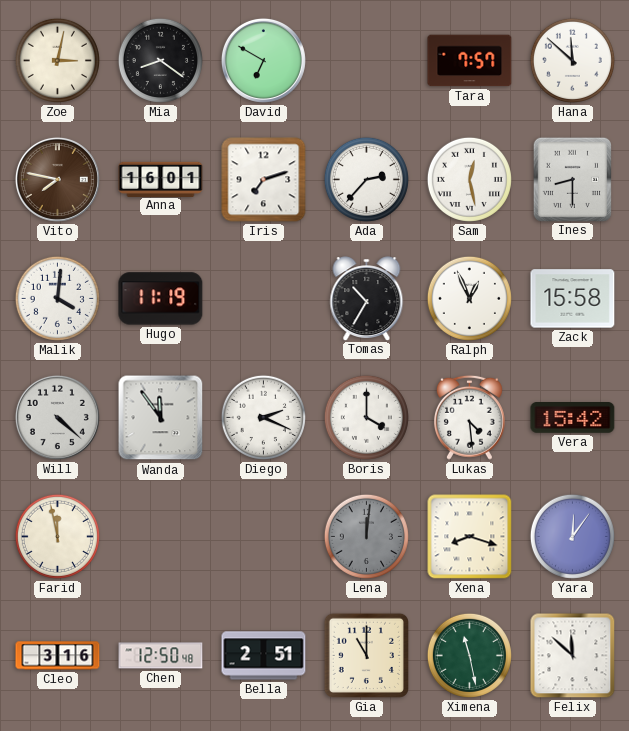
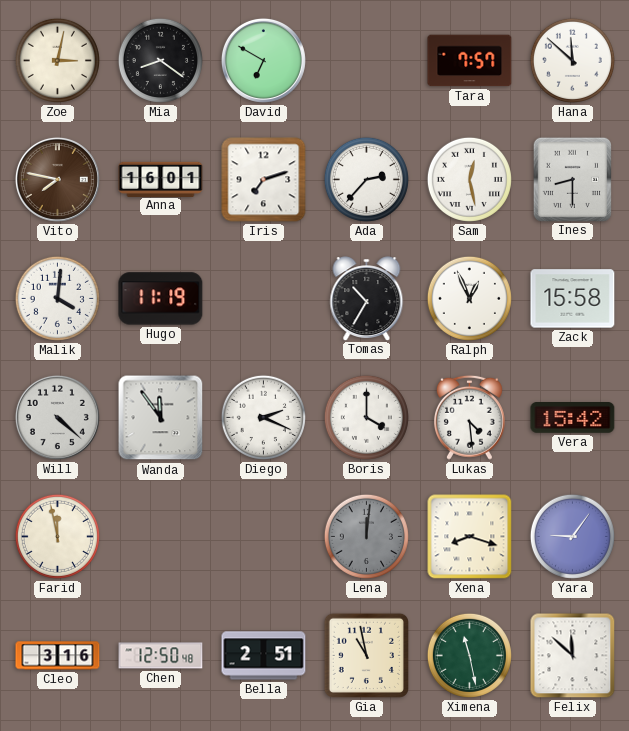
Yara: 12:06 -> 9:06 (572, 536)
Gia: 11:00 -> 10:58 (366, 655)
